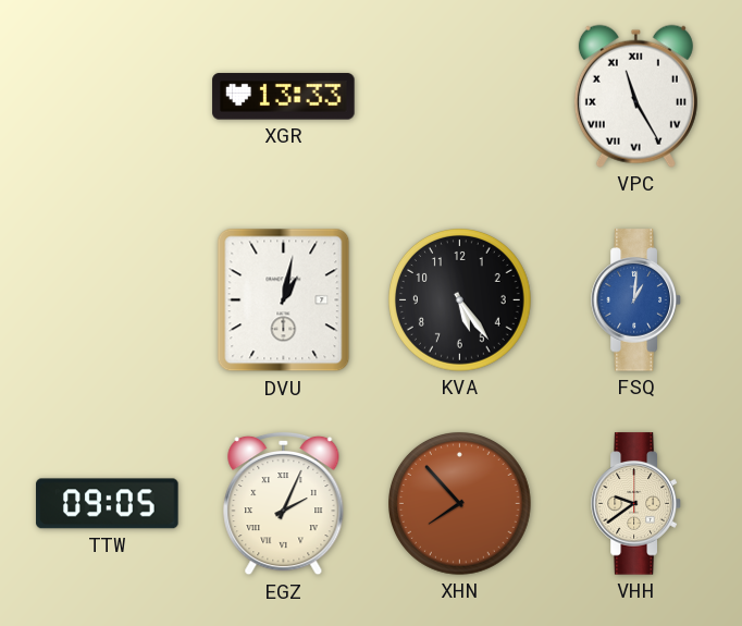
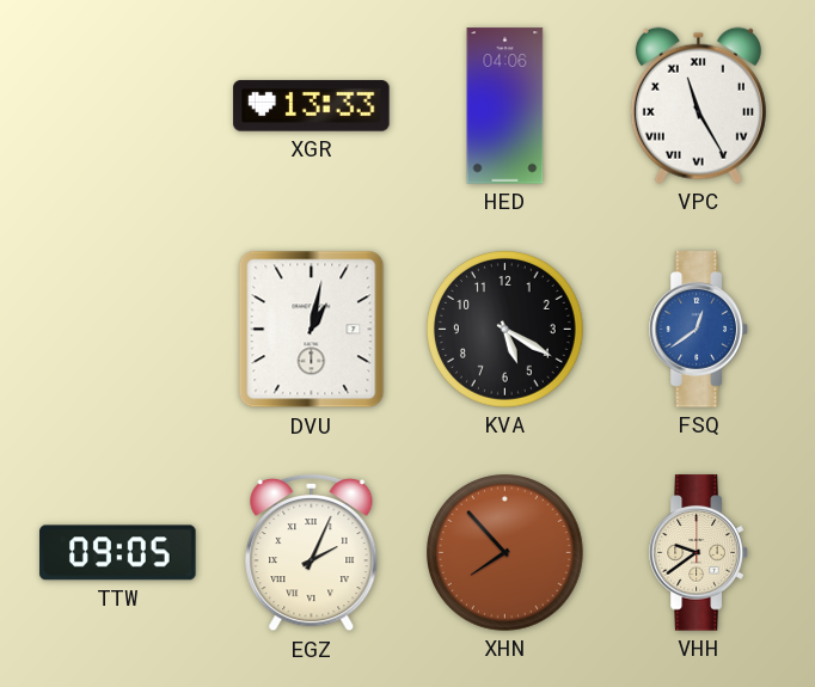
HED: none -> 04:06 (505, 106)
KVA: 5:24 -> 5:20 (505, 330)
FSQ: 1:01 -> 12:39 (699, 330)
